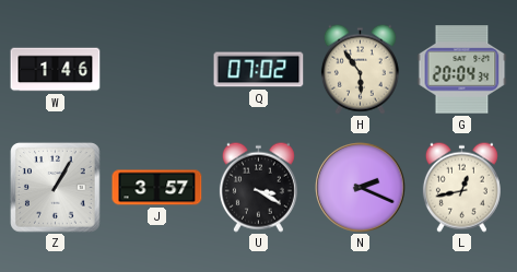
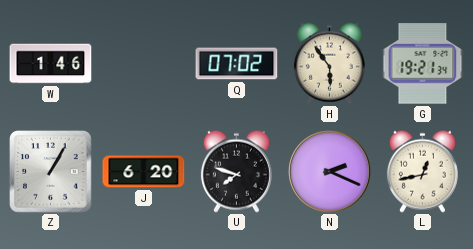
G: 20:04 -> 19:21 (423, 64)
J: 3:57 -> 6:20 (144, 172)
U: 3:20 -> 7:48 (236, 171)
